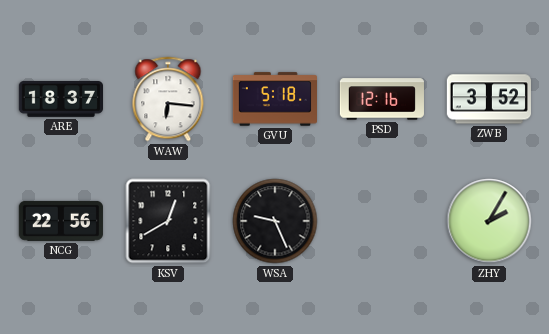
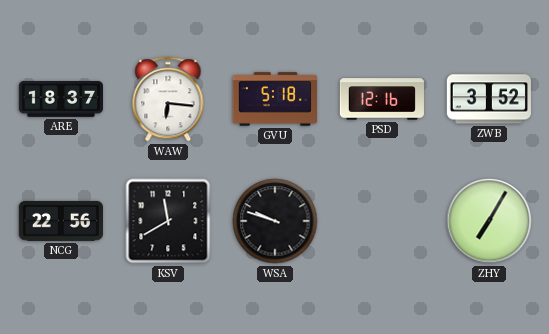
KSV: 12:40 -> 11:40 (168, 221)
WSA: 9:26 -> 9:48 (275, 221)
ZHY: 2:05 -> 7:05 (489, 221)
